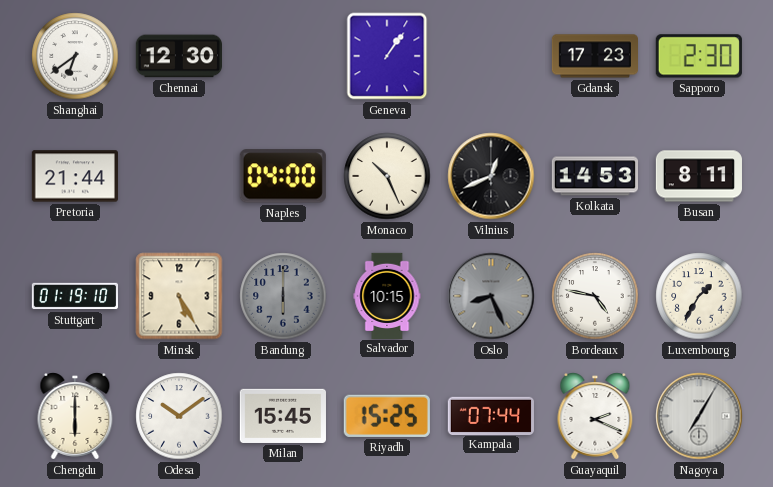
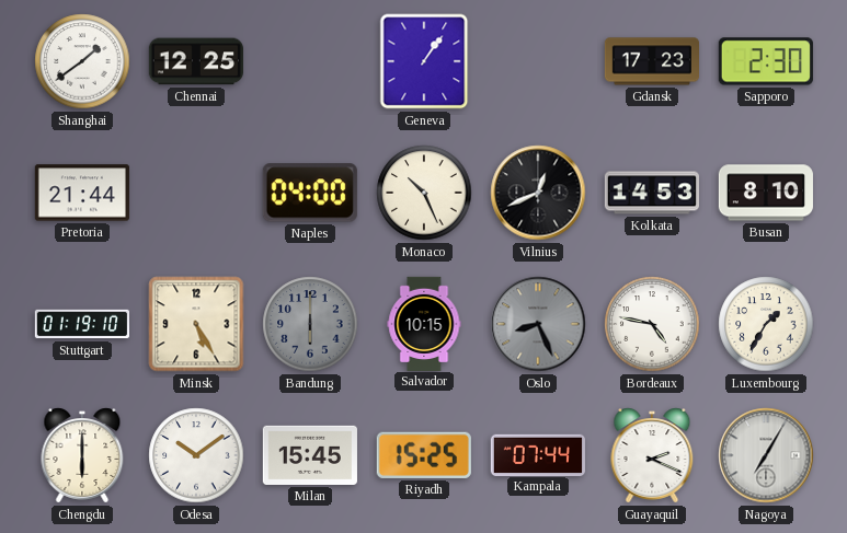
Shanghai: 6:39 -> 1:39 (82, 61)
Chennai: 12:30 -> 12:25 (196, 61)
Busan: 8:11 -> 8:10 (766, 193)
